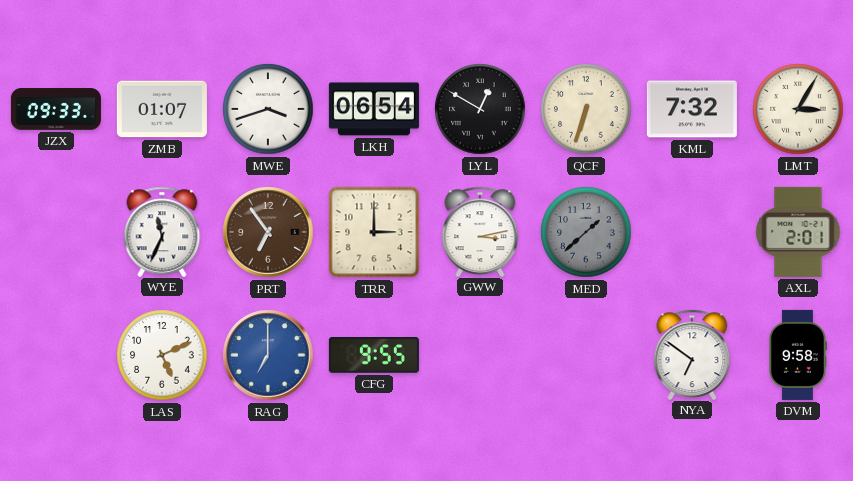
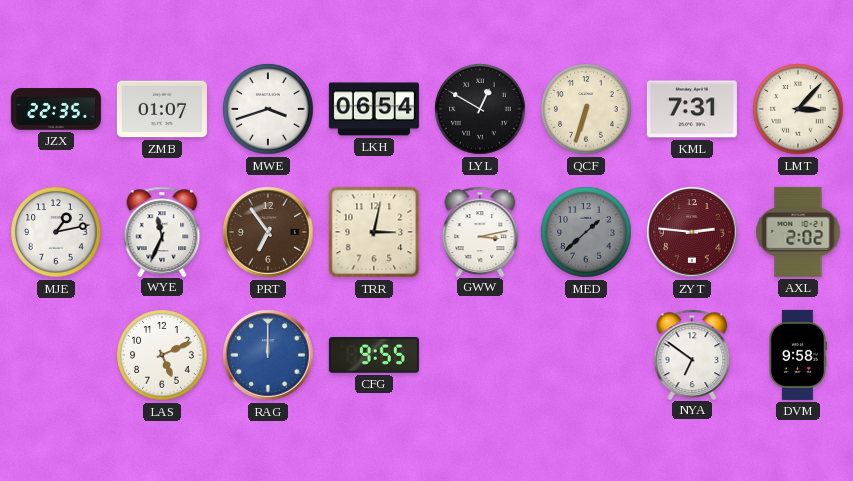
JZX: 09:33 -> 22:35 (56, 109)
KML: 7:32 -> 7:31 (692, 109)
LMT: 3:05 -> 3:07 (798, 109)
MJE: none -> 1:13 (56, 232)
TRR: 3:00 -> 3:02 (374, 232)
ZYT: none -> 2:46 (692, 232)
AXL: 2:01 -> 2:02 (798, 232)
RAG: 7:00 -> 12:00 (268, 355)
